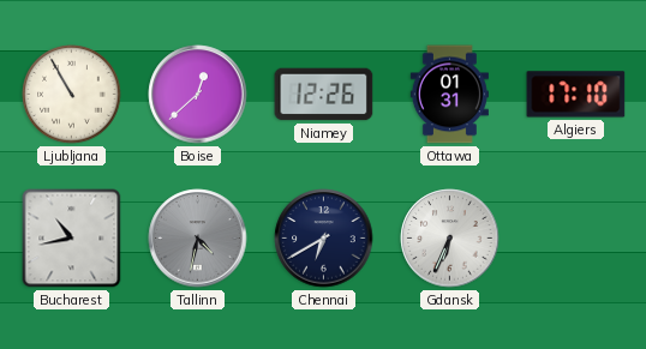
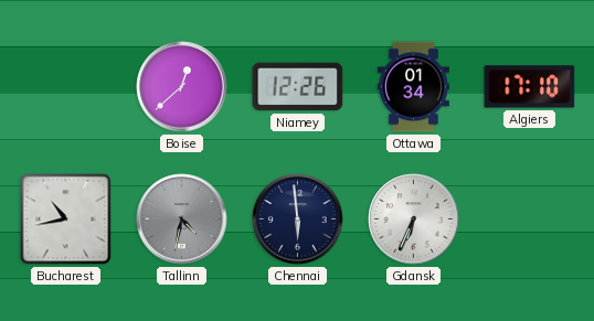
Ljubljana: 10:55 -> none (72, 95)
Ottawa: 01:31 -> 01:34 (413, 87)
Chennai: 6:40 -> 5:59 (298, 220)
